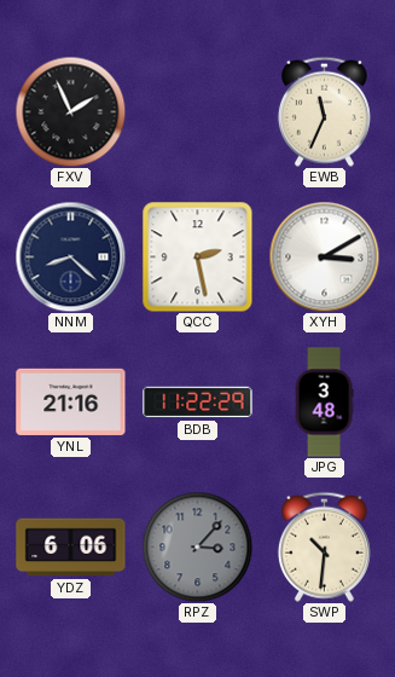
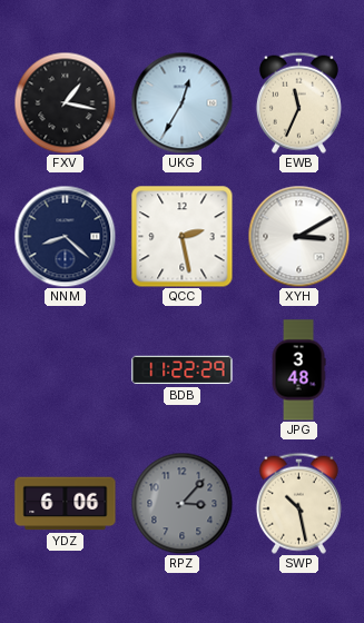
FXV: 1:56 -> 1:17 (65, 102)
UKG: none -> 12:35 (181, 102)
YNL: 21:16 -> none (71, 401)
SWP: 10:31 -> 10:28 (298, 503)
